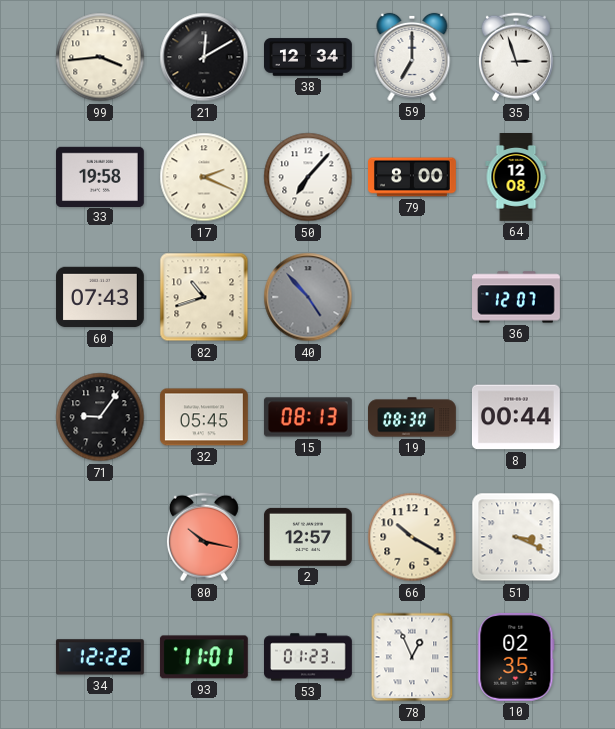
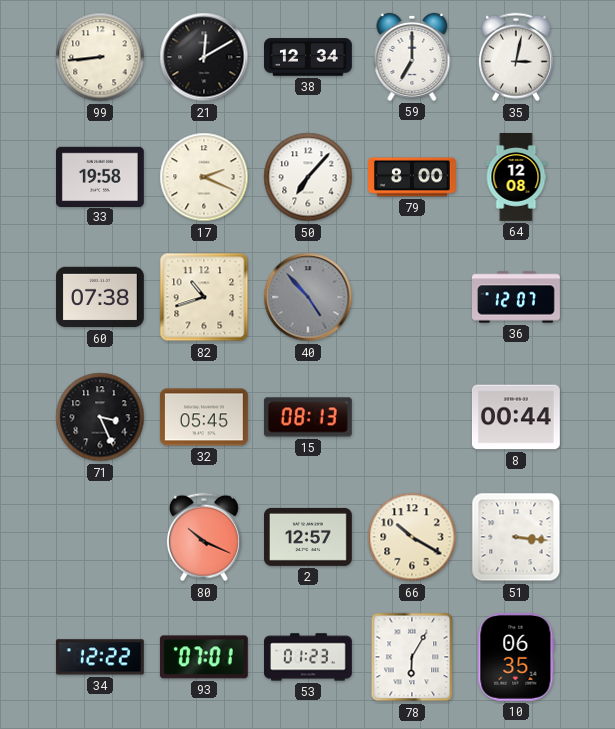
99: 3:44 -> 8:44 (100, 57)
35: 2:57 -> 3:02 (516, 57)
60: 07:43 -> 07:38 (101, 297)
71: 9:06 -> 3:26 (100, 417)
19: 08:30 -> none (413, 417)
80: 10:17 -> 10:19 (204, 537)
51: 3:19 -> 3:16 (516, 537)
93: 11:01 -> 07:01 (204, 657)
78: 12:56 -> 6:05 (412, 657)
10: 02:35 -> 06:35 (516, 657)
